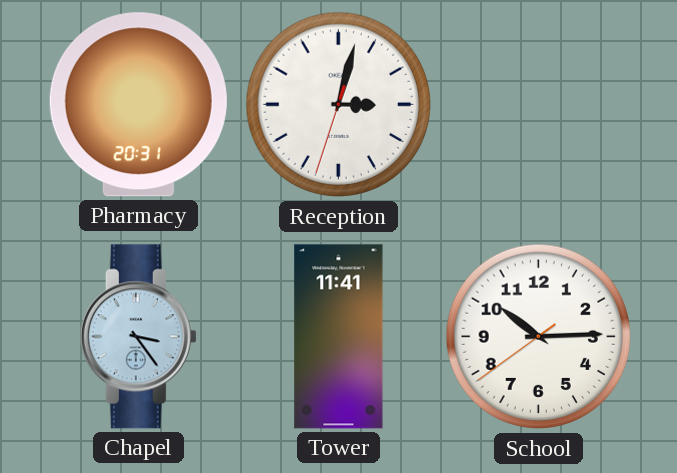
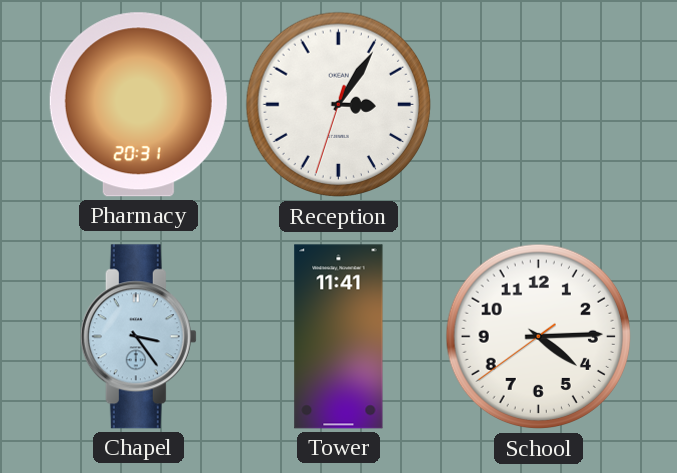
Reception: 3:02 -> 3:05 (339, 105)
School: 10:14 -> 4:14 (539, 337)
